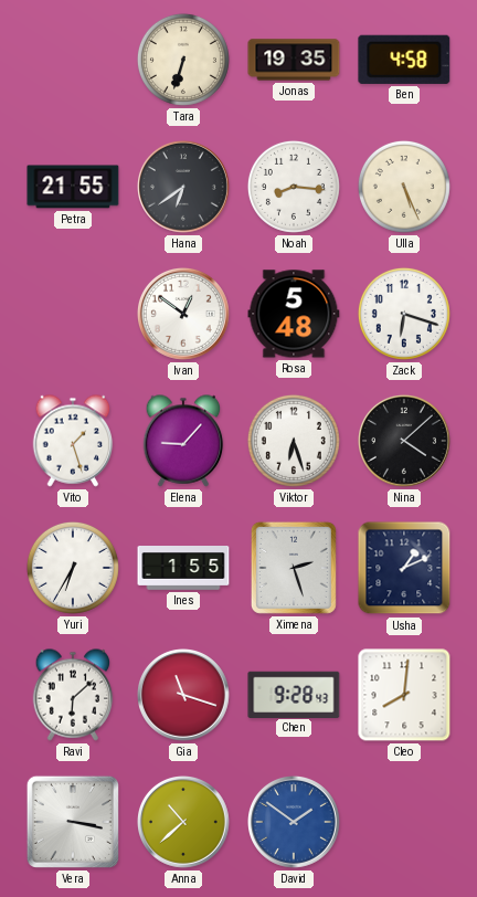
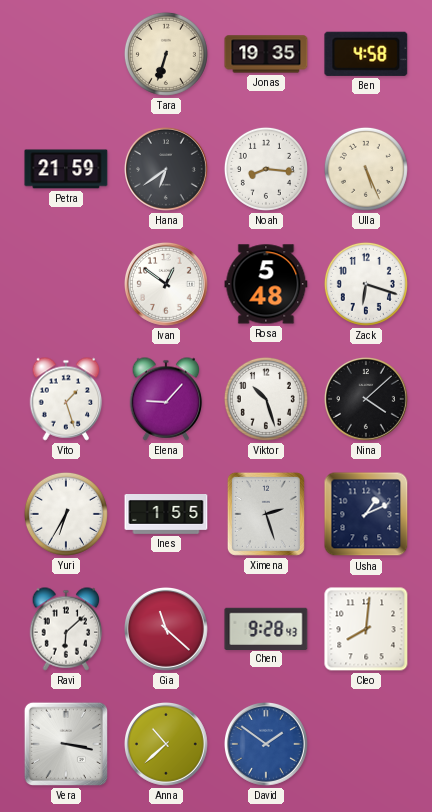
Petra: 21:55 -> 21:59 (66, 169)
Viktor: 6:27 -> 10:27 (266, 399)
Gia: 11:18 -> 11:22 (167, 630)
